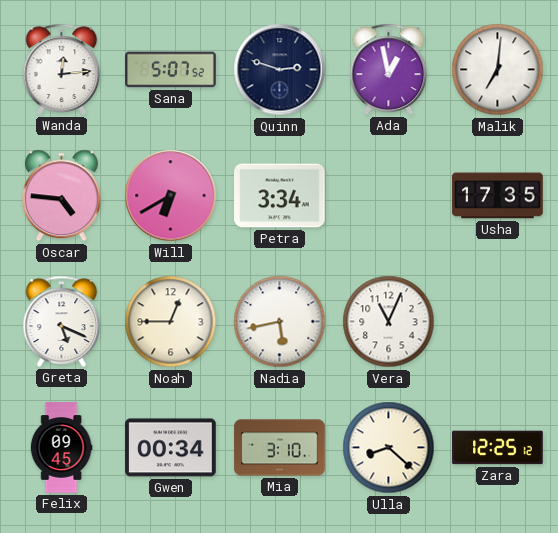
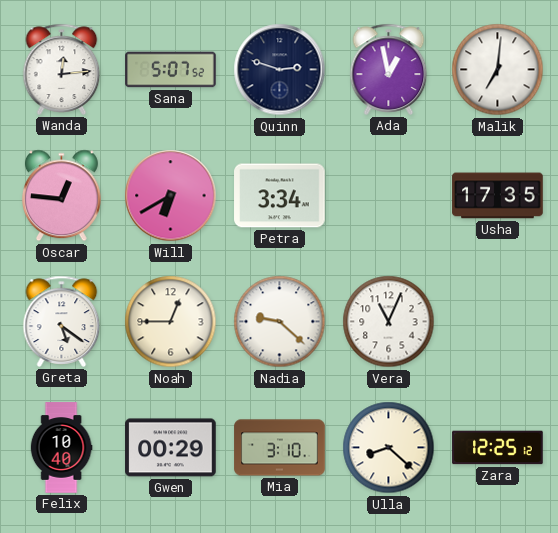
Oscar: 4:46 -> 12:46 (61, 196)
Greta: 5:19 -> 5:21 (62, 321)
Nadia: 5:43 -> 9:22 (280, 322)
Felix: 09:45 -> 10:40 (61, 448)
Gwen: 00:34 -> 00:29 (171, 448)
